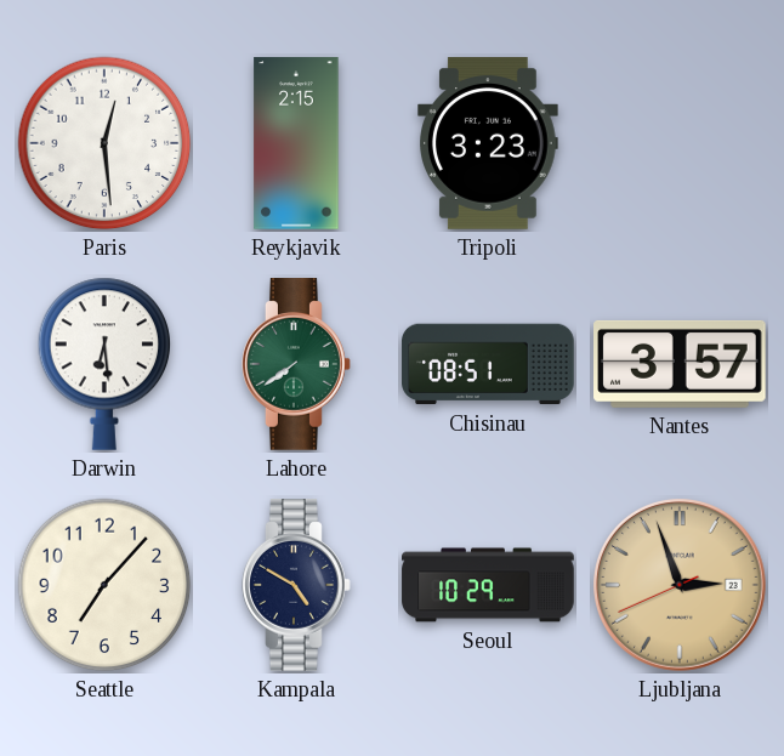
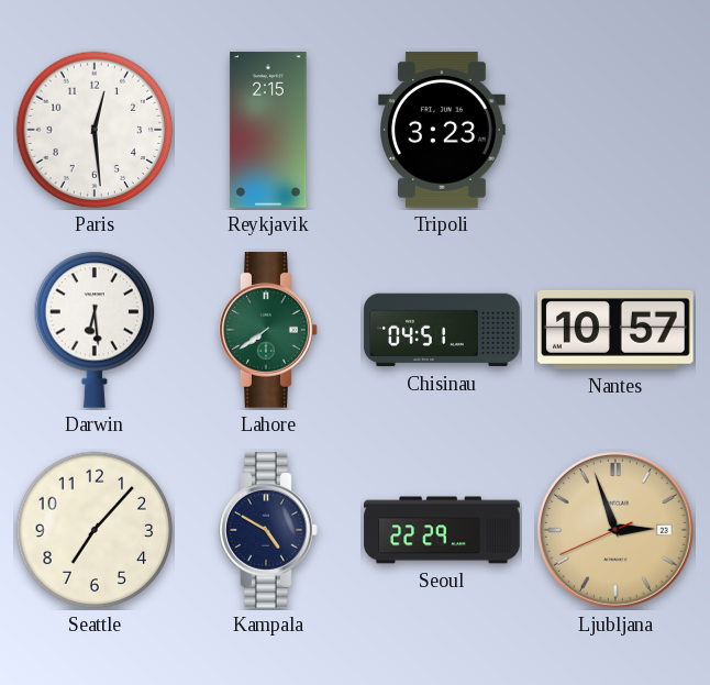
Chisinau: 08:51 -> 04:51 (442, 330)
Nantes: 3:57 -> 10:57 (615, 330)
Seoul: 10:29 -> 22:29 (442, 530)
